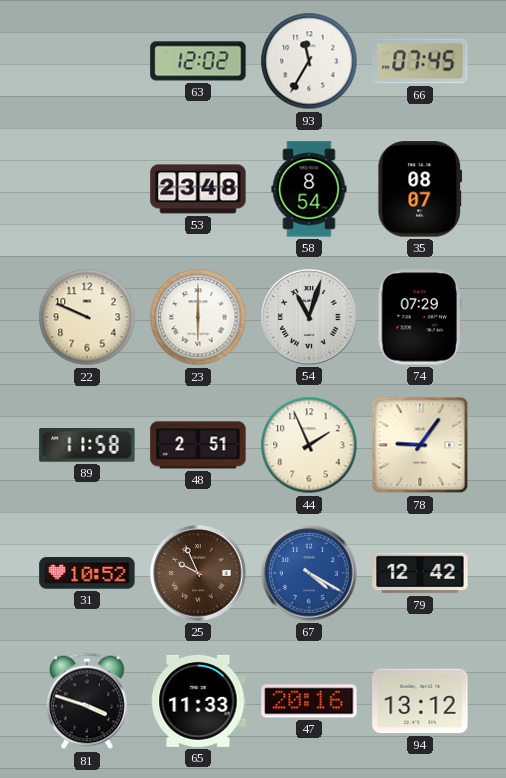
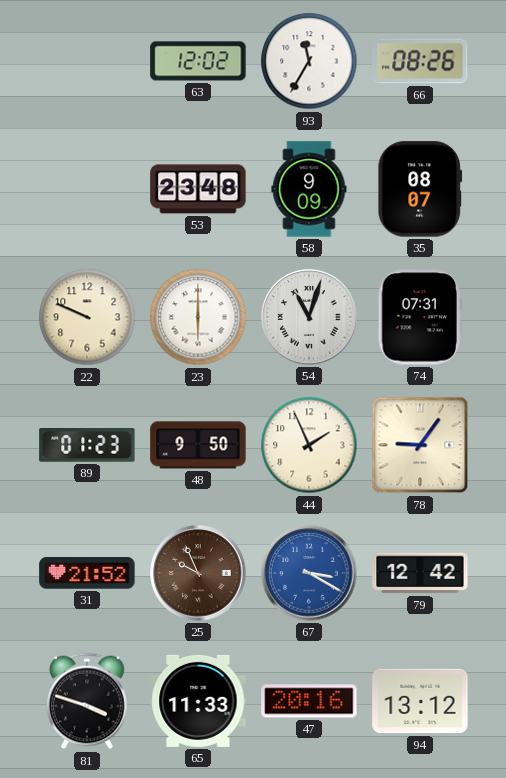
66: 07:45 -> 08:26 (420, 61)
58: 8:54 -> 9:09 (309, 189)
74: 07:29 -> 07:31 (420, 317)
89: 11:58 -> 01:23 (87, 446)
48: 2:51 -> 9:50 (198, 445)
31: 10:52 -> 21:52 (87, 573)
67: 4:20 -> 3:20 (309, 573)
